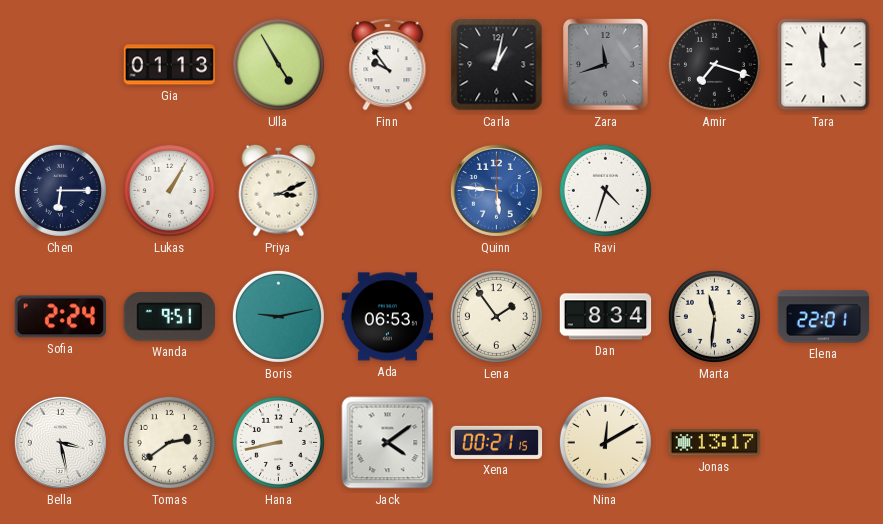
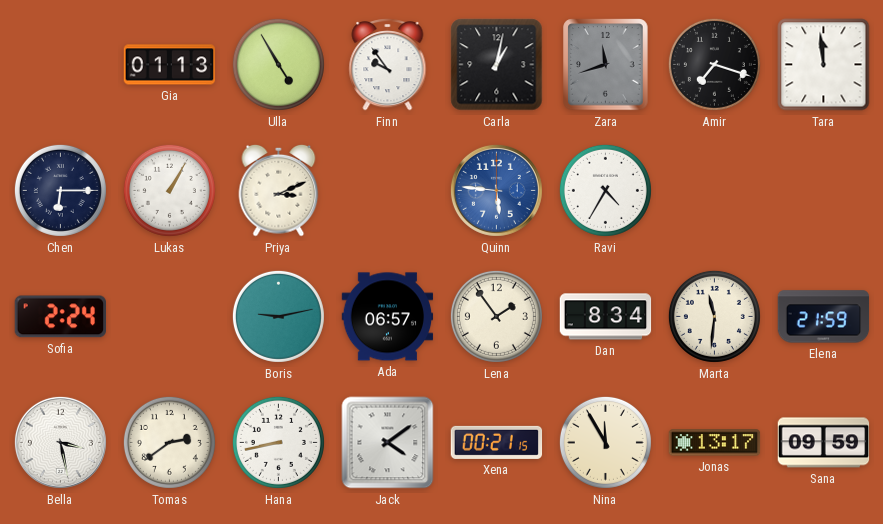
Ravi: 4:33 -> 4:35 (605, 190)
Wanda: 9:51 -> none (169, 317)
Ada: 06:53 -> 06:57 (388, 317)
Elena: 22:01 -> 21:59 (824, 317)
Nina: 12:10 -> 11:55 (605, 442)
Sana: none -> 09:59 (824, 443)
